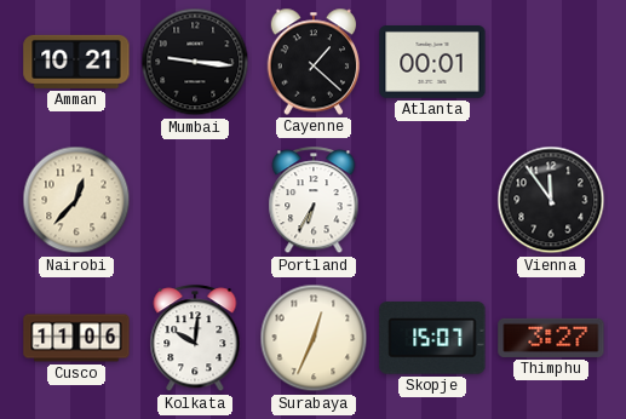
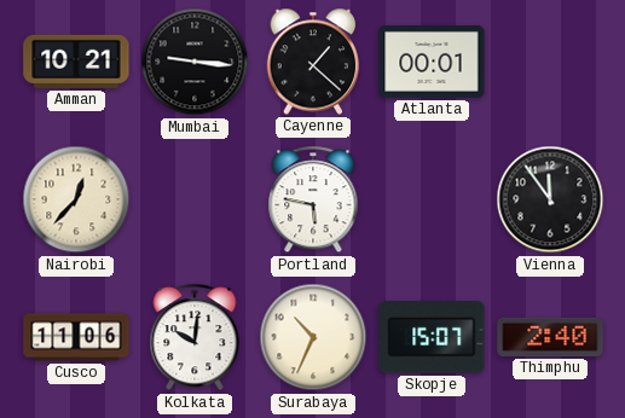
Portland: 6:35 -> 5:47 (313, 201)
Surabaya: 12:34 -> 10:34 (313, 337)
Thimphu: 3:27 -> 2:40 (550, 337)
